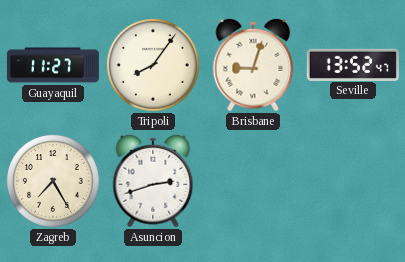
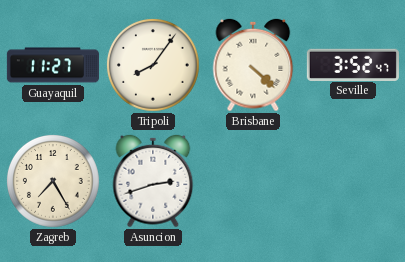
Brisbane: 9:03 -> 4:22 (253, 65)
Seville: 13:52 -> 3:52 (353, 64)
